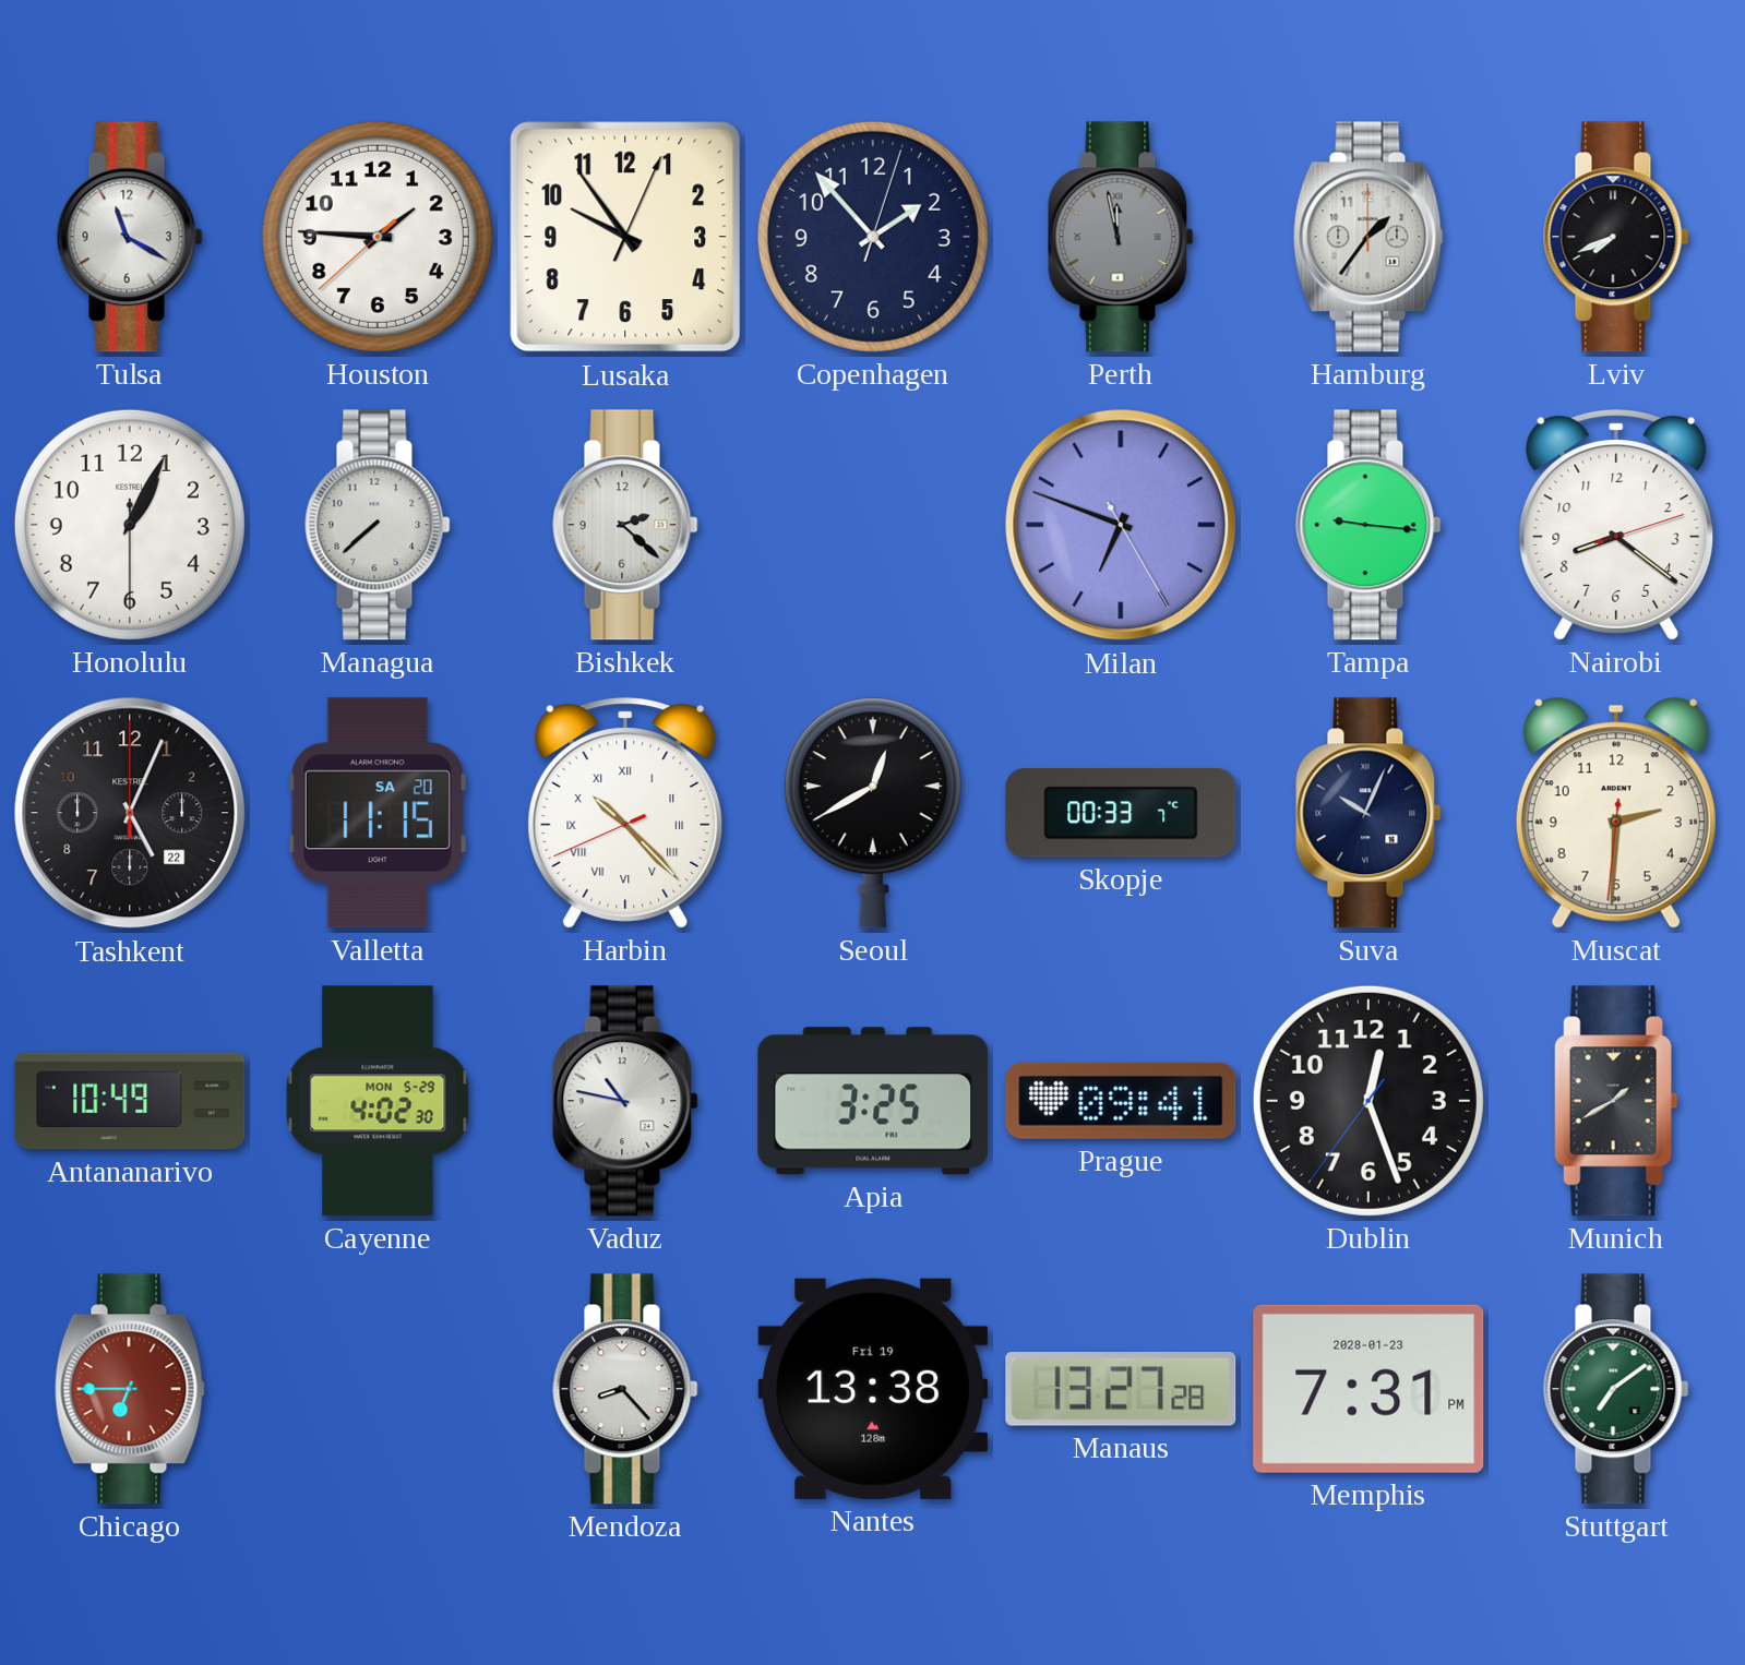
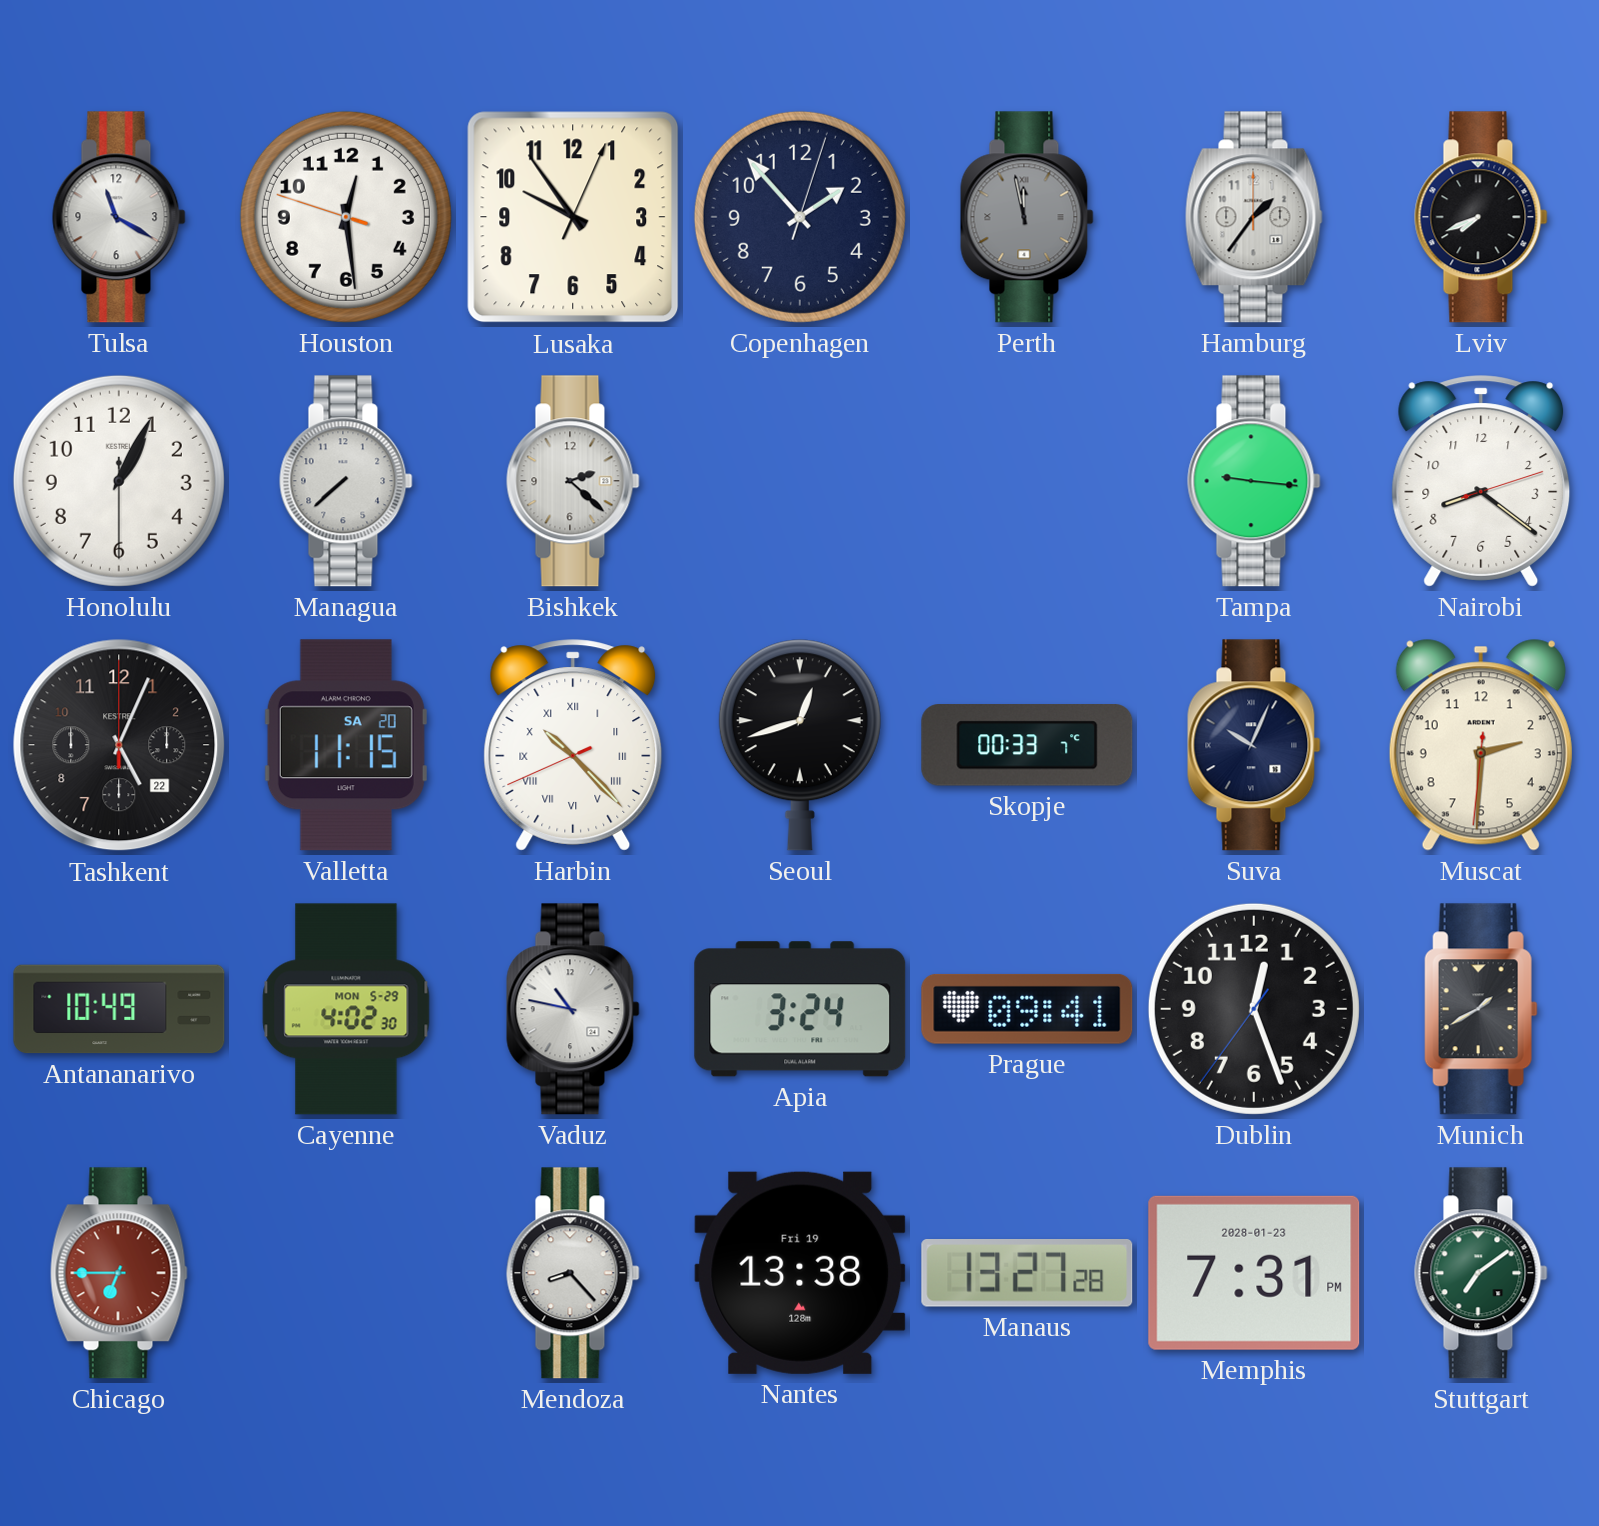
Houston: 1:45 -> 12:28 (346, 217)
Milan: 6:48 -> none (1121, 525)
Seoul: 12:40 -> 12:42 (800, 745)
Apia: 3:25 -> 3:24 (800, 1009)
